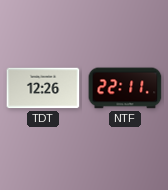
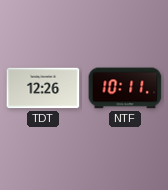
NTF: 22:11 -> 10:11 (125, 88)
